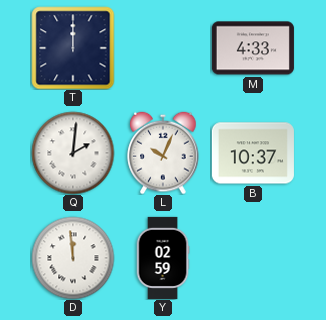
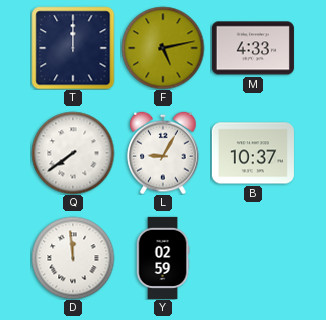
F: none -> 5:13 (163, 48)
Q: 2:01 -> 7:39 (73, 153)
L: 10:04 -> 9:05 (163, 153)
